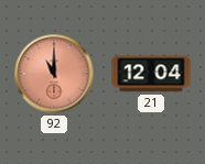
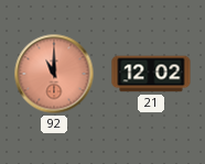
21: 12:04 -> 12:02 (151, 74)
